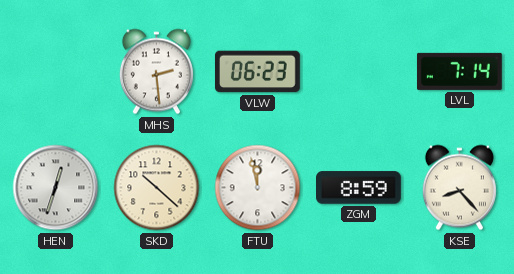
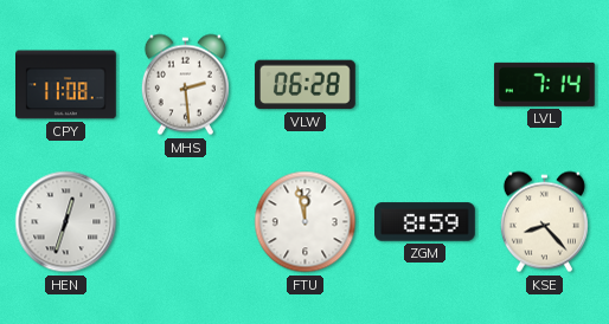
CPY: none -> 11:08 (66, 85)
VLW: 06:23 -> 06:28 (304, 85)
SKD: 10:22 -> none (157, 188)
